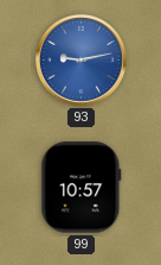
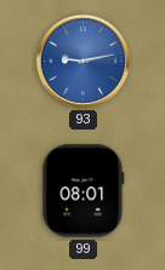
99: 10:57 -> 08:01 (84, 191)
